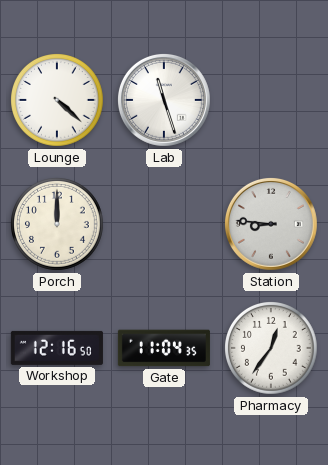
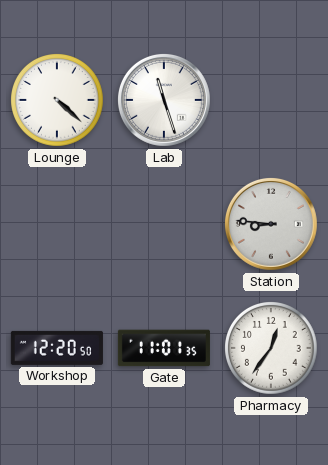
Porch: 12:00 -> none (58, 225)
Workshop: 12:16 -> 12:20 (57, 348)
Gate: 11:04 -> 11:01 (164, 348)
